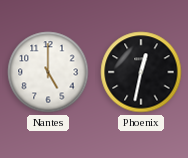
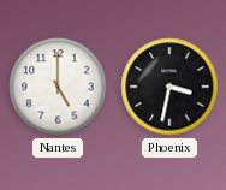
Phoenix: 12:32 -> 3:32 (169, 87)
